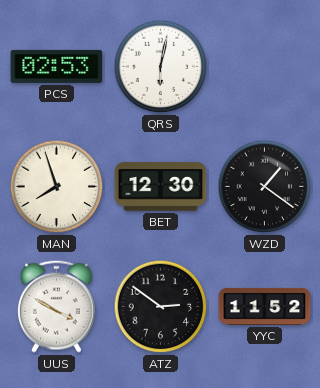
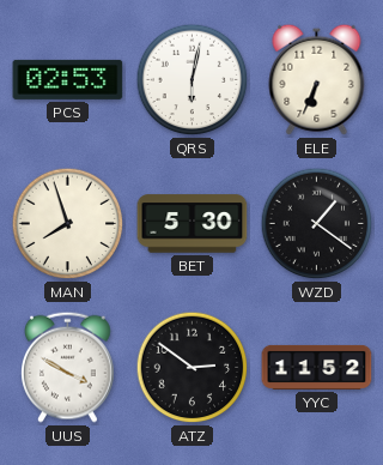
ELE: none -> 6:34 (317, 79)
BET: 12:30 -> 5:30 (193, 224)
